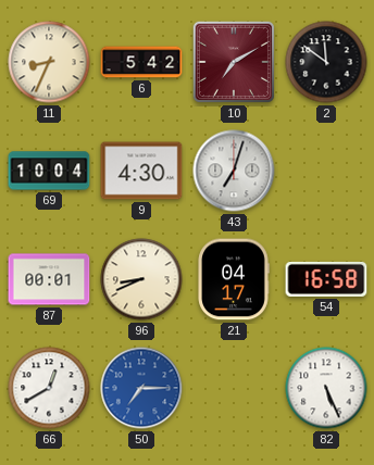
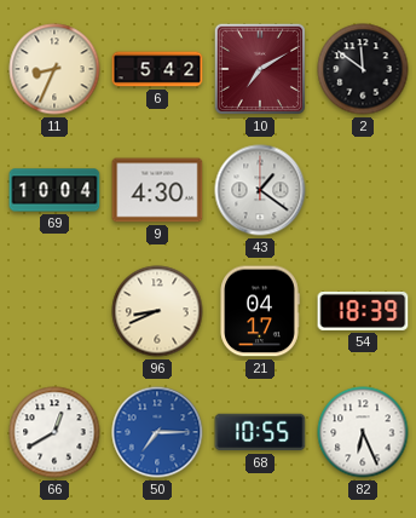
43: 7:03 -> 1:21 (260, 190)
87: 00:01 -> none (49, 279)
54: 16:58 -> 18:39 (363, 311)
68: none -> 10:55 (260, 432)
82: 5:26 -> 6:26 (363, 432)
